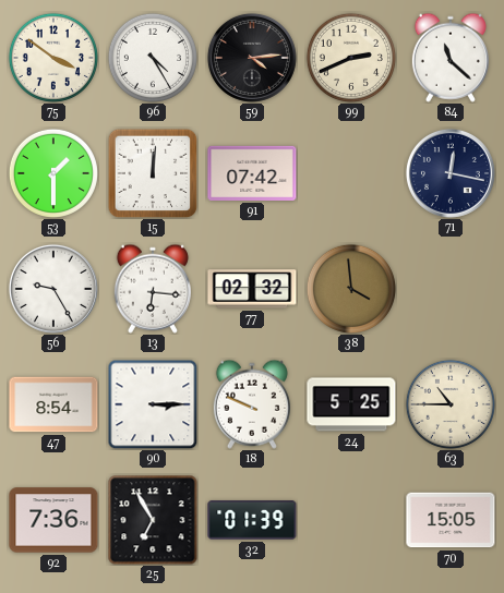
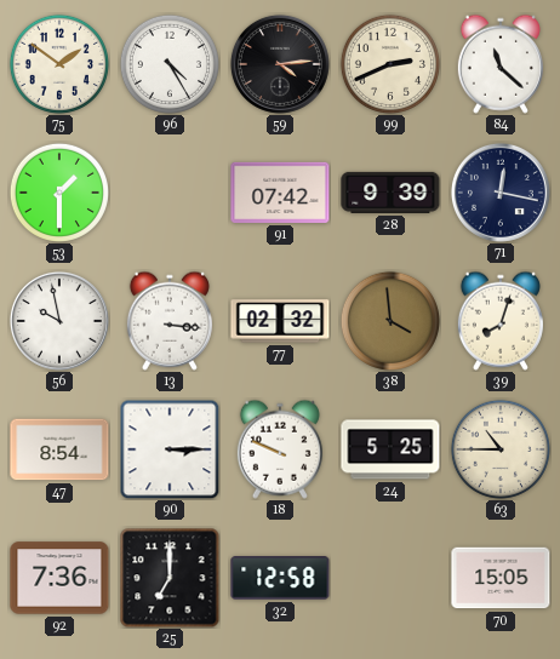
75: 3:51 -> 1:51 (59, 64)
15: 12:01 -> none (153, 173)
28: none -> 9:39 (390, 193)
56: 9:25 -> 9:58 (59, 321)
13: 6:16 -> 3:16 (170, 321)
39: none -> 8:03 (501, 321)
25: 6:55 -> 7:00 (170, 578)
32: 01:39 -> 12:58 (280, 578)
